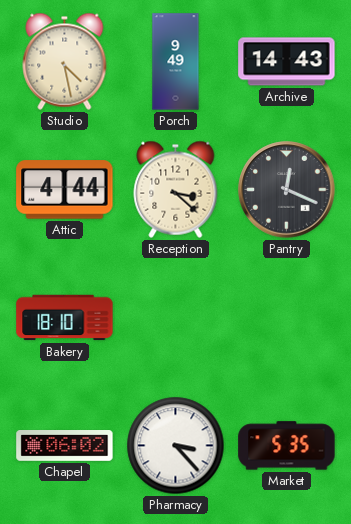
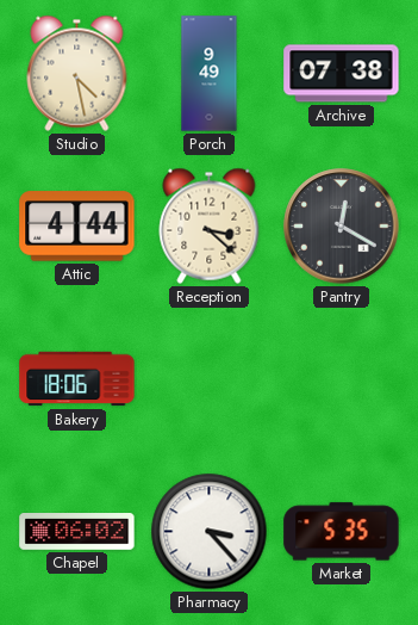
Archive: 14:43 -> 07:38 (342, 74)
Pantry: 12:19 -> 12:20 (342, 227)
Bakery: 18:10 -> 18:06 (77, 379)
